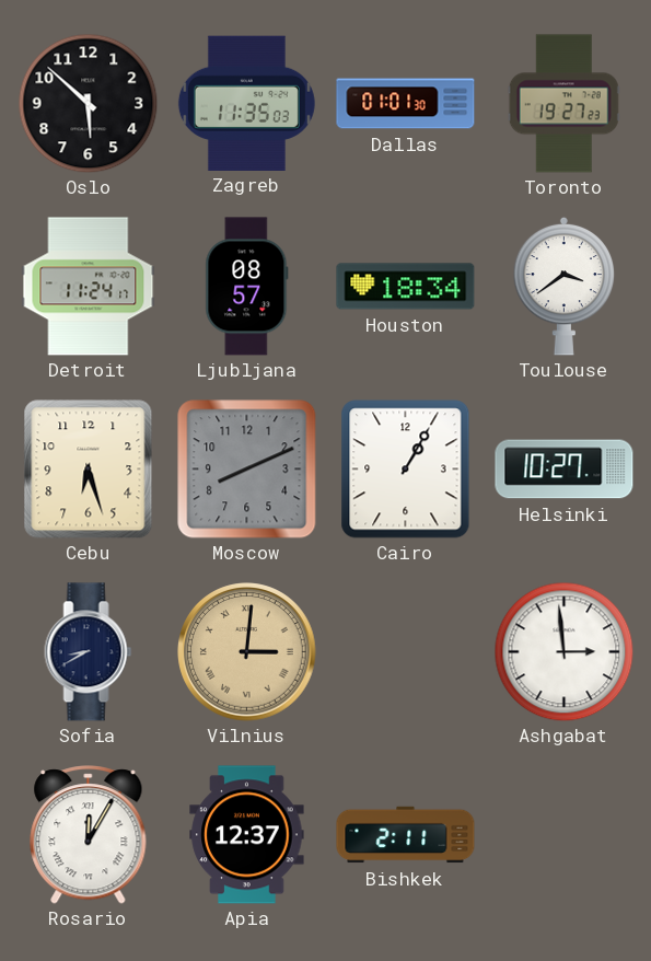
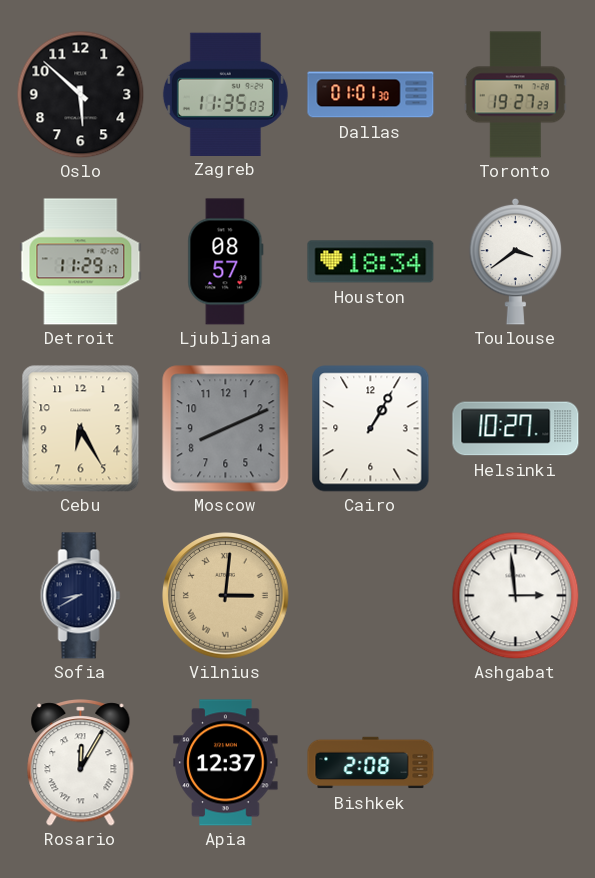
Detroit: 11:24 -> 11:29 (81, 262)
Cebu: 6:27 -> 6:25 (81, 429)
Bishkek: 2:11 -> 2:08 (371, 763)
